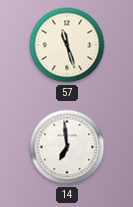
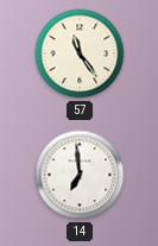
57: 11:27 -> 11:24 (80, 53)
